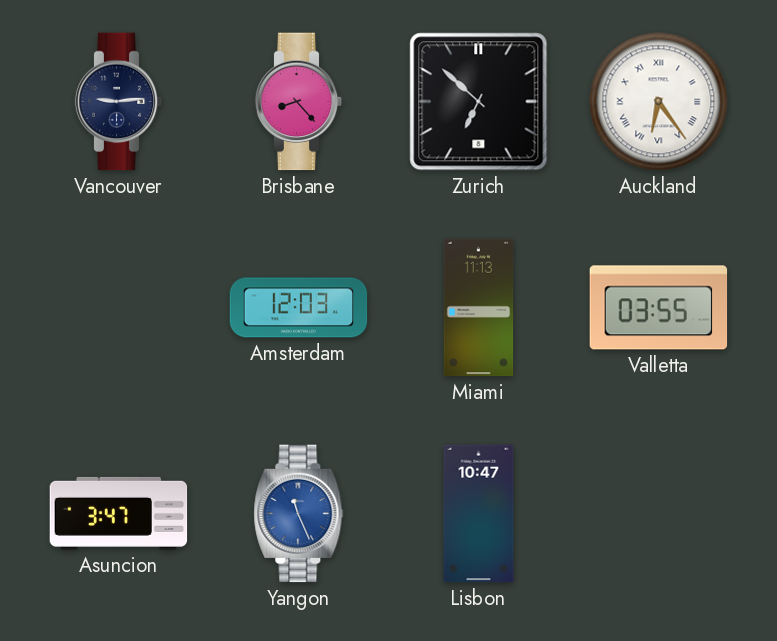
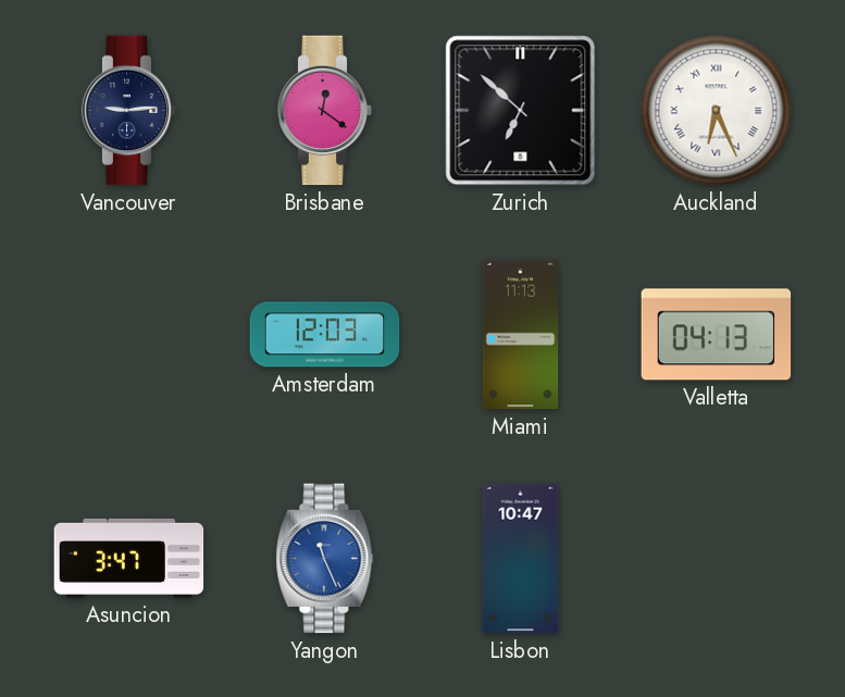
Brisbane: 8:23 -> 12:21 (325, 111)
Auckland: 6:24 -> 6:26 (717, 111)
Valletta: 03:55 -> 04:13 (717, 335)
